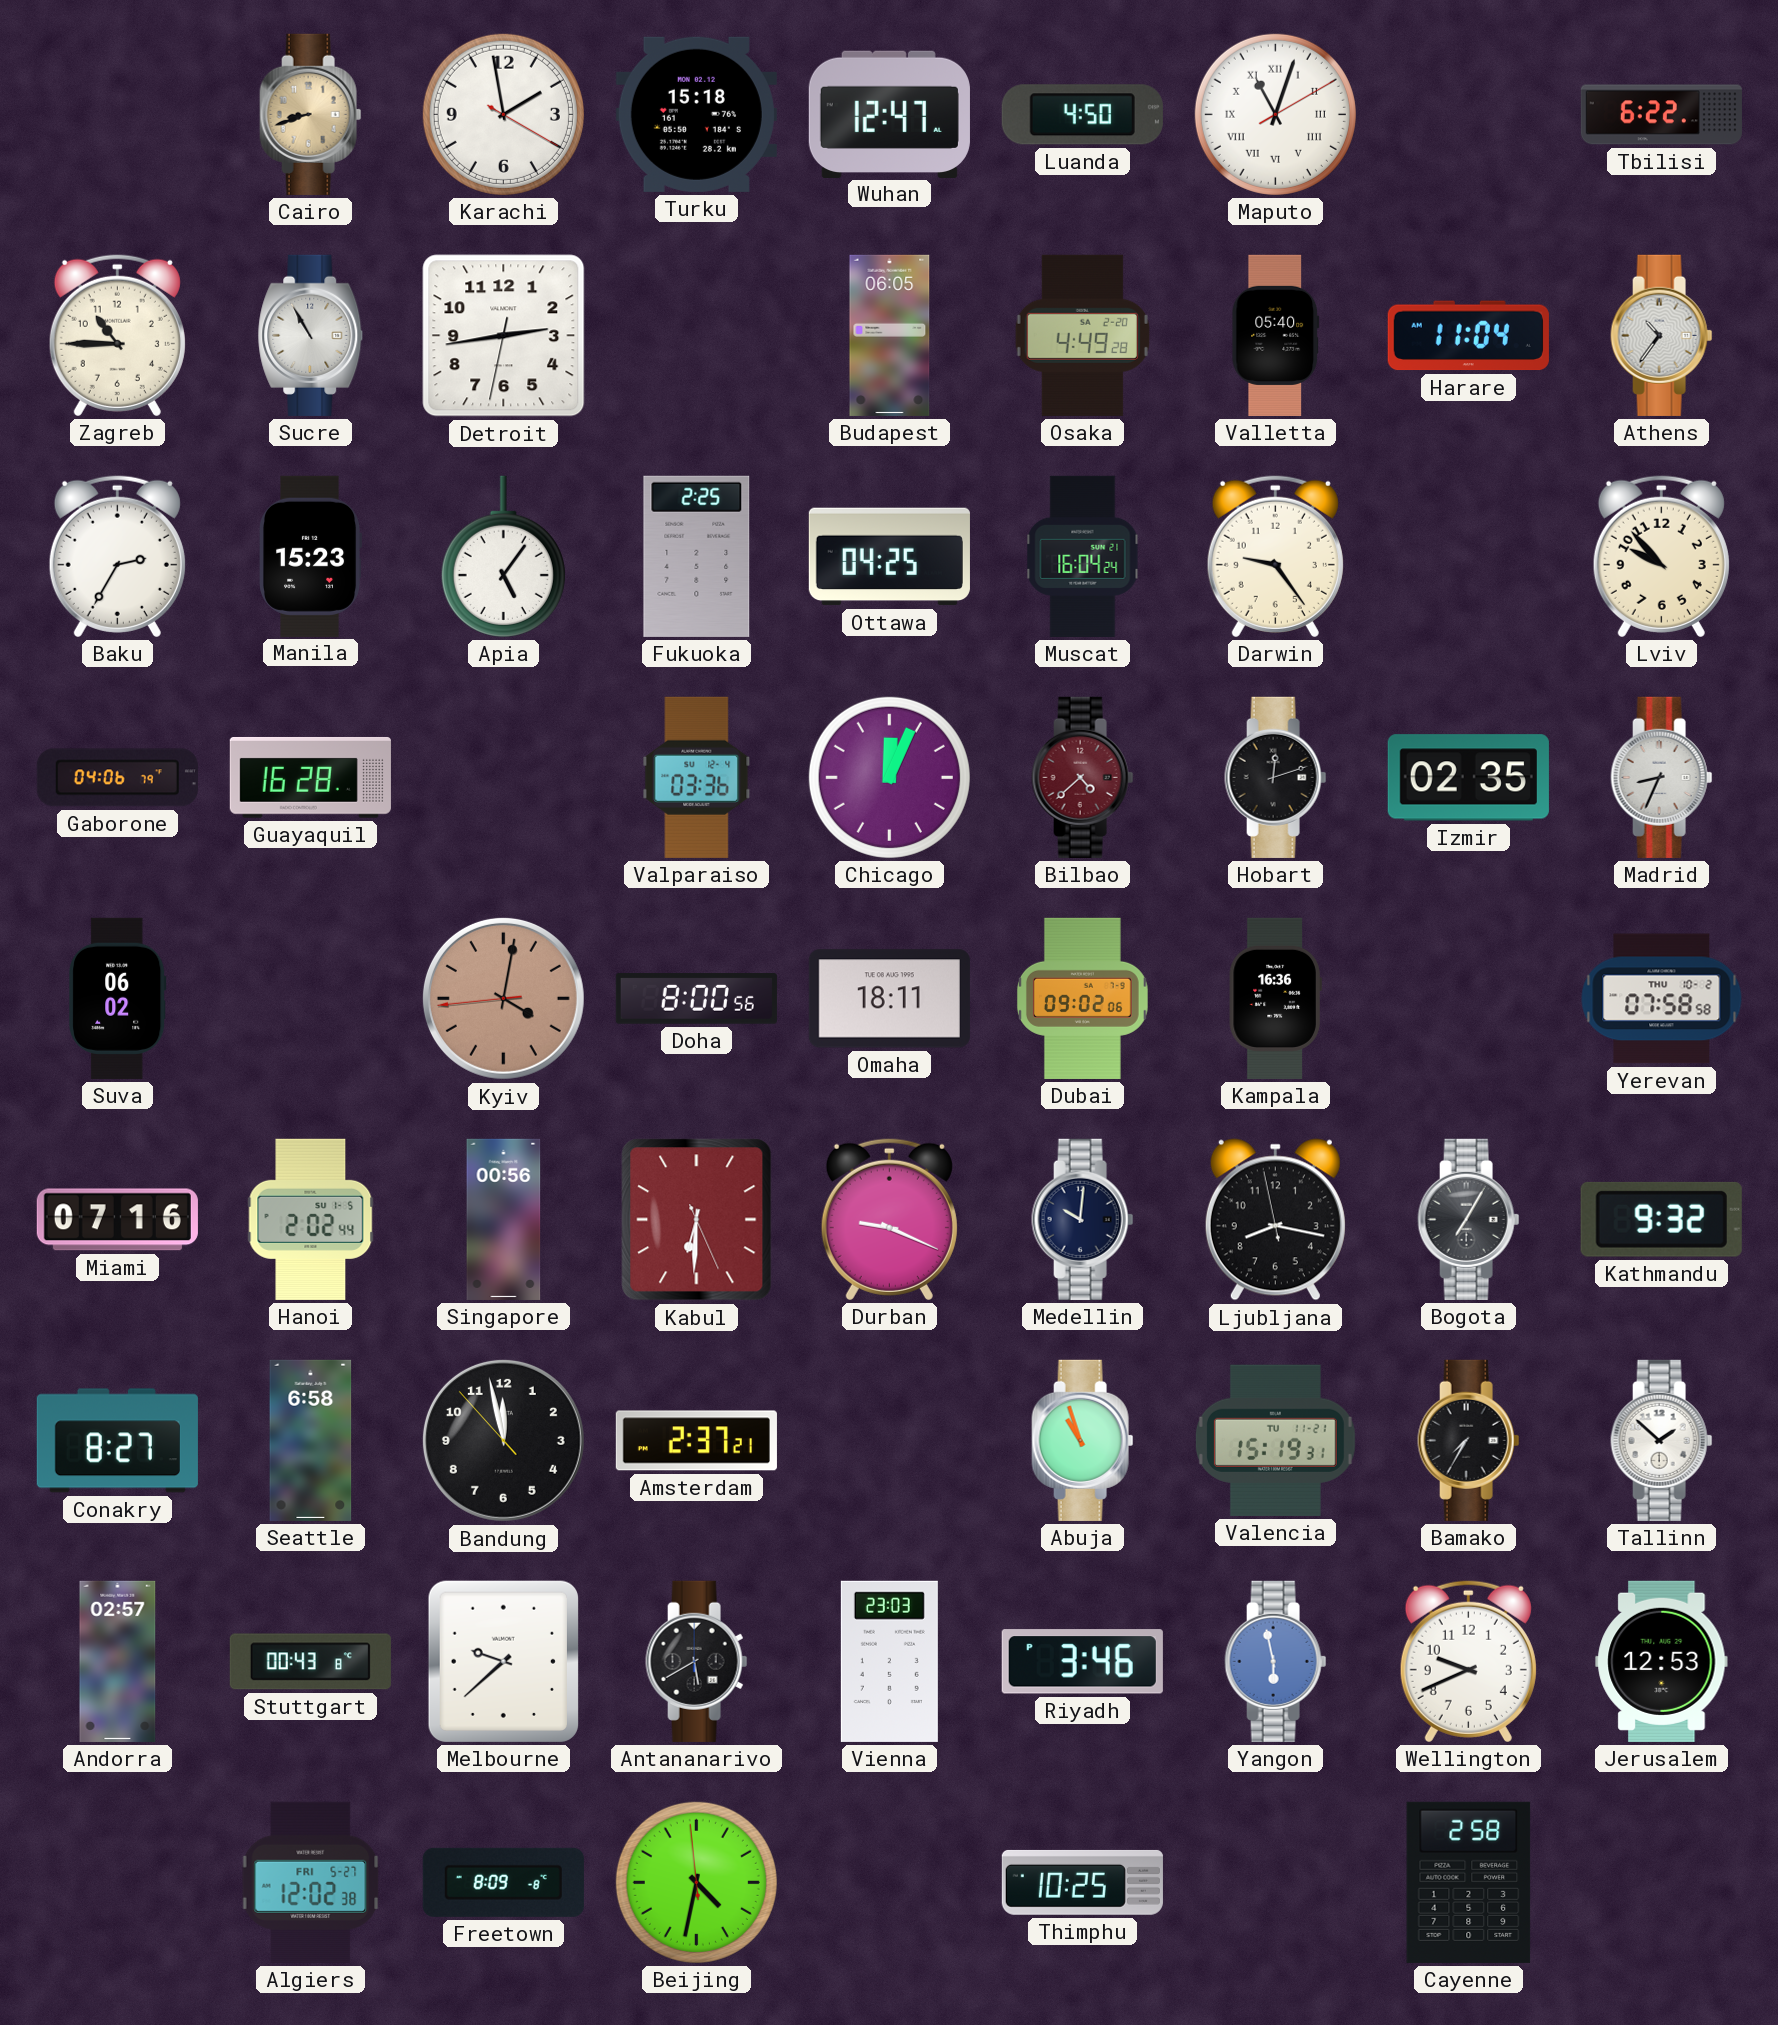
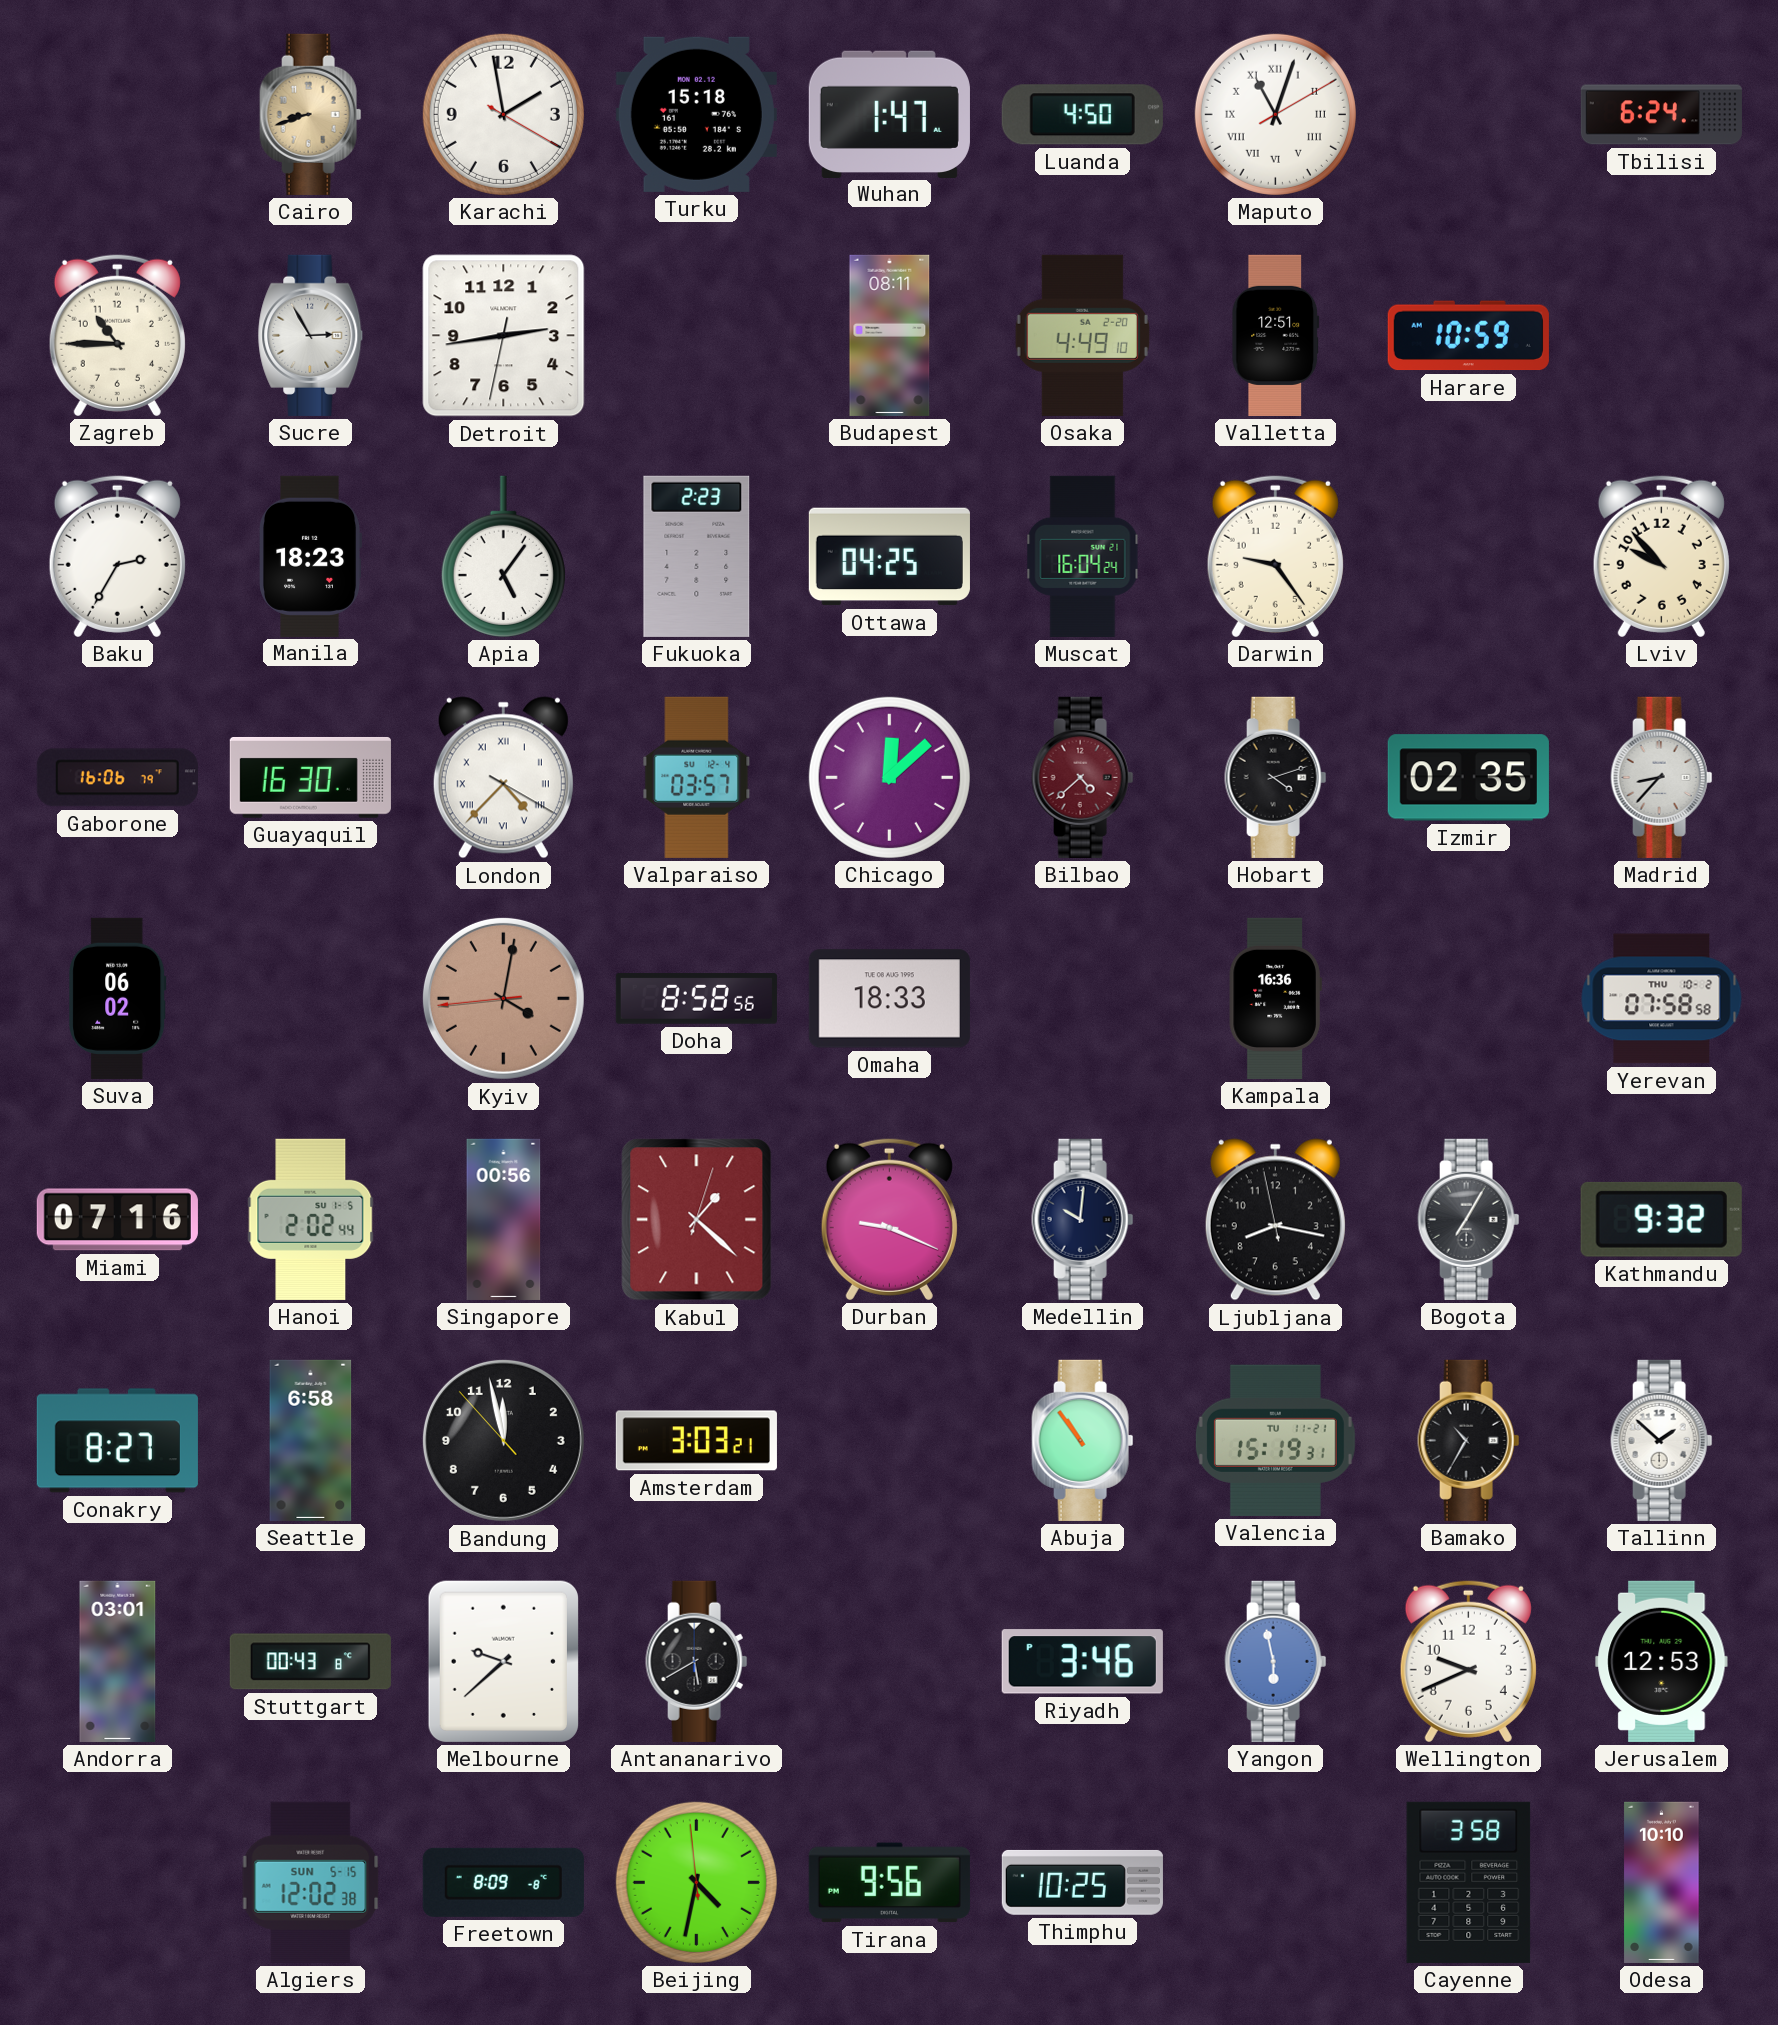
Wuhan: 12:47 -> 1:47 (889, 114)
Tbilisi: 6:22 -> 6:24 (1661, 115)
Sucre: 10:55 -> 2:55 (311, 335)
Budapest: 06:05 -> 08:11 (890, 335)
Osaka: 4:49:28 -> 4:49:10 (1082, 335)
Valletta: 05:40 -> 12:51 (1276, 335)
Harare: 11:04 -> 10:59 (1468, 336)
Athens: 10:36 -> none (1662, 335)
Manila: 15:23 -> 18:23 (311, 556)
Fukuoka: 2:25 -> 2:23 (697, 556)
Gaborone: 04:06 -> 16:06 (117, 778)
Guayaquil: 16:28 -> 16:30 (310, 777)
London: none -> 4:37 (503, 778)
Valparaiso: 03:36 -> 03:57 (697, 777)
Chicago: 12:04 -> 12:08 (889, 777)
Hobart: 12:12 -> 4:12 (1276, 777)
Madrid: 8:34 -> 8:37 (1662, 777)
Doha: 8:00 -> 8:58 (696, 999)
Omaha: 18:11 -> 18:33 (889, 999)
Dubai: 09:02 -> none (1082, 998)
Kabul: 6:30 -> 1:22 (697, 1220)
Amsterdam: 2:37 -> 3:03 (696, 1441)
Abuja: 10:57 -> 10:54 (1083, 1440)
Bamako: 7:35 -> 10:35 (1469, 1440)
Andorra: 02:57 -> 03:01 (118, 1661)
Vienna: 23:03 -> none (889, 1661)
Algiers date: FRI 5-27 -> SUN 5-15 (311, 1882)
Tirana: none -> 9:56 (889, 1883)
Cayenne: 2:58 -> 3:58 (1469, 1882)
Odesa: none -> 10:10 (1662, 1882)
